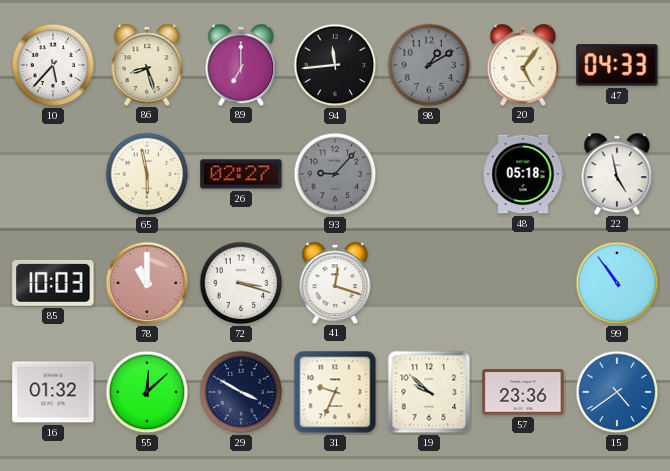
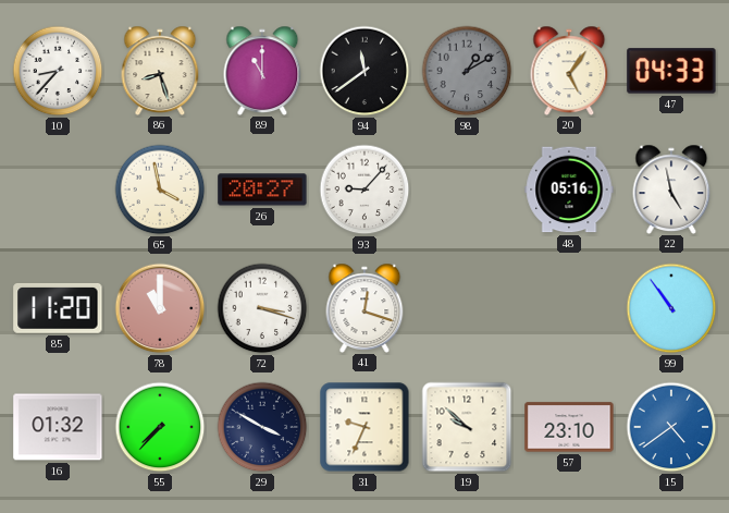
10: 5:37 -> 8:37 (58, 71)
89: 7:00 -> 11:00 (262, 70)
94: 11:44 -> 11:39 (364, 71)
65: 5:58 -> 3:58 (160, 190)
26: 02:27 -> 20:27 (262, 190)
93 dial: grey -> white (364, 190)
48: 05:18 -> 05:16 (569, 190)
85: 10:03 -> 11:20 (58, 308)
55: 12:08 -> 7:37 (160, 427)
57: 23:36 -> 23:10 (569, 427)
